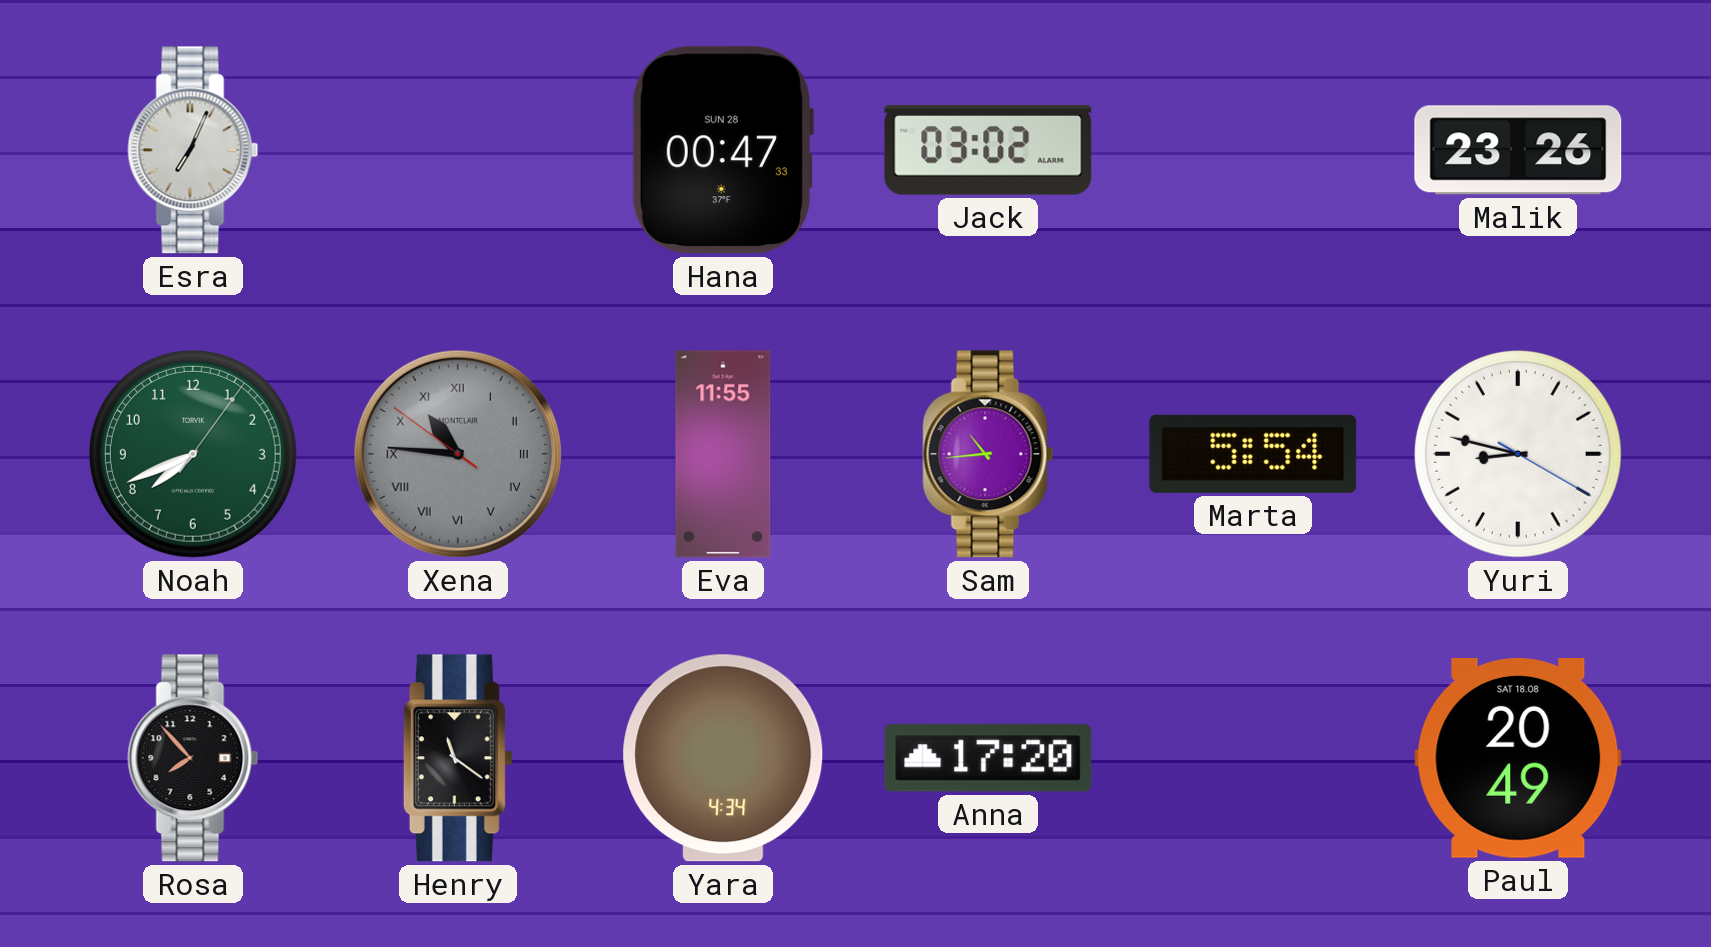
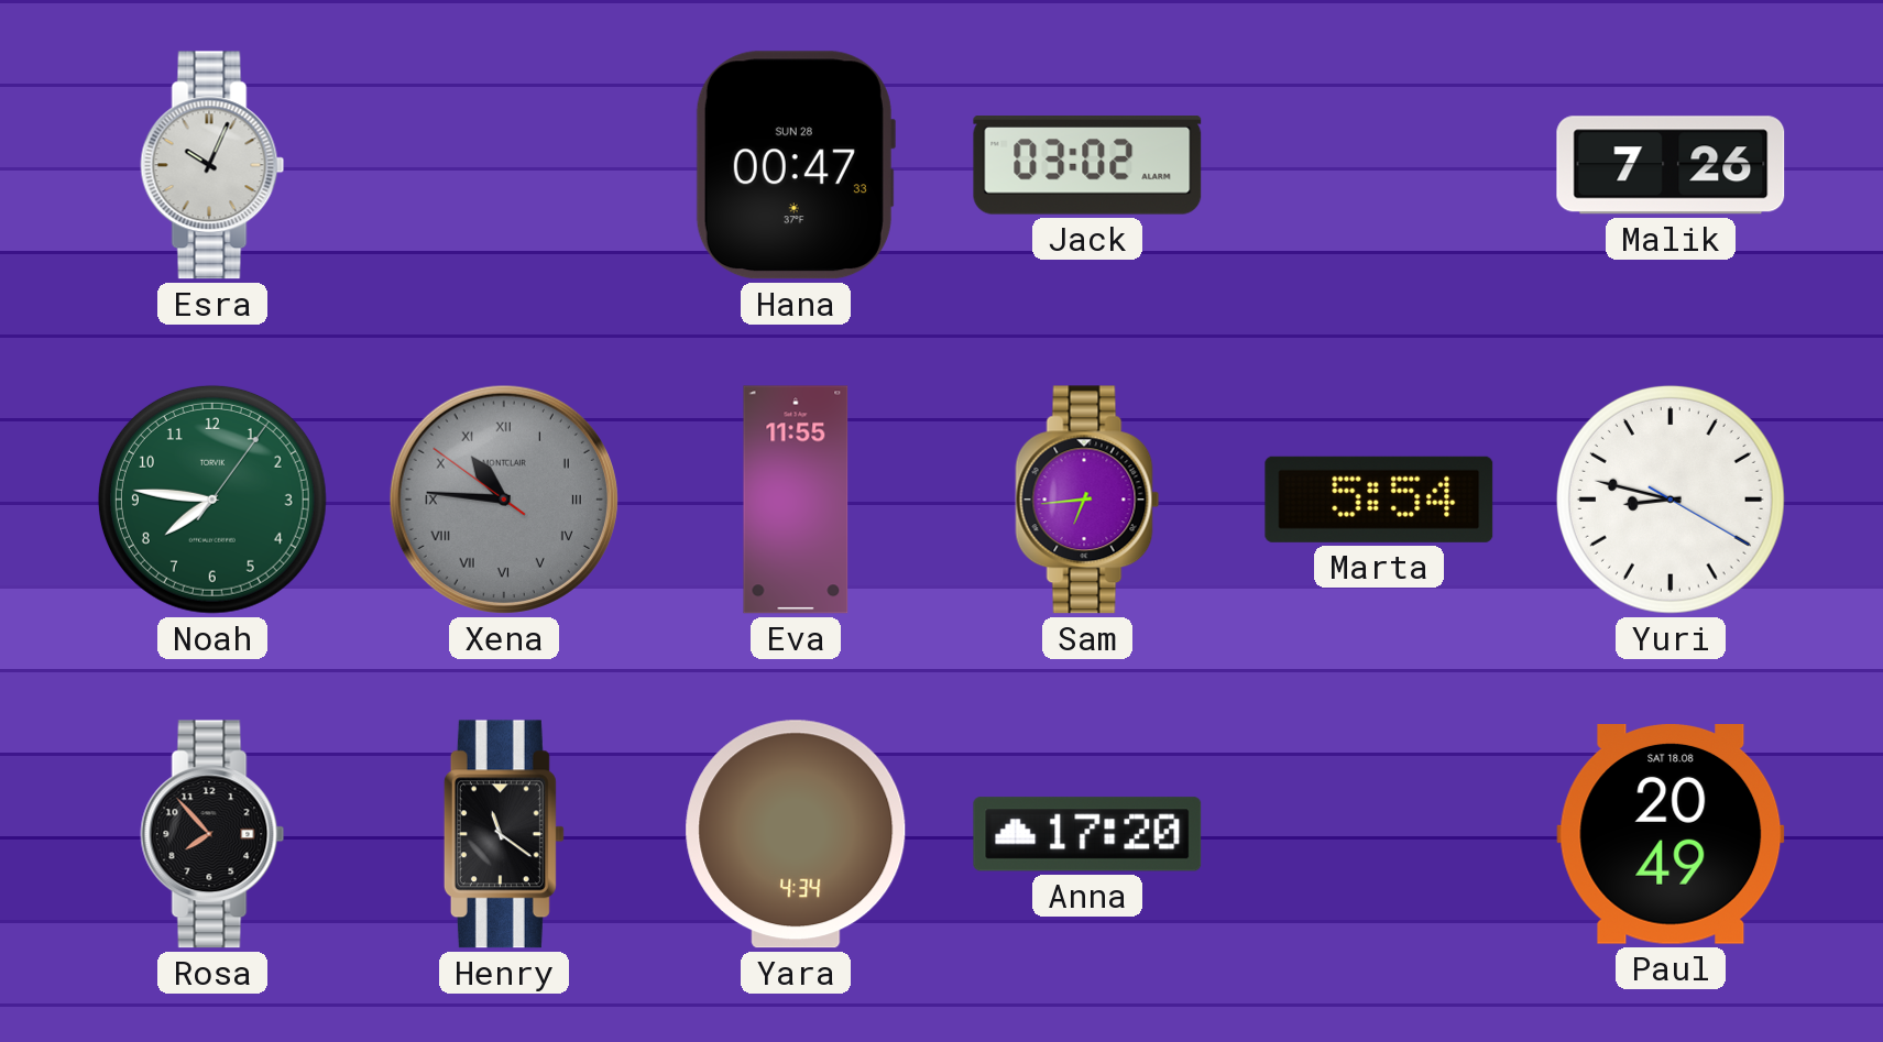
Esra: 7:04 -> 10:04 (212, 165)
Malik: 23:26 -> 7:26 (1671, 165)
Noah: 7:41 -> 7:46 (212, 500)
Sam: 10:44 -> 6:44 (1087, 500)
